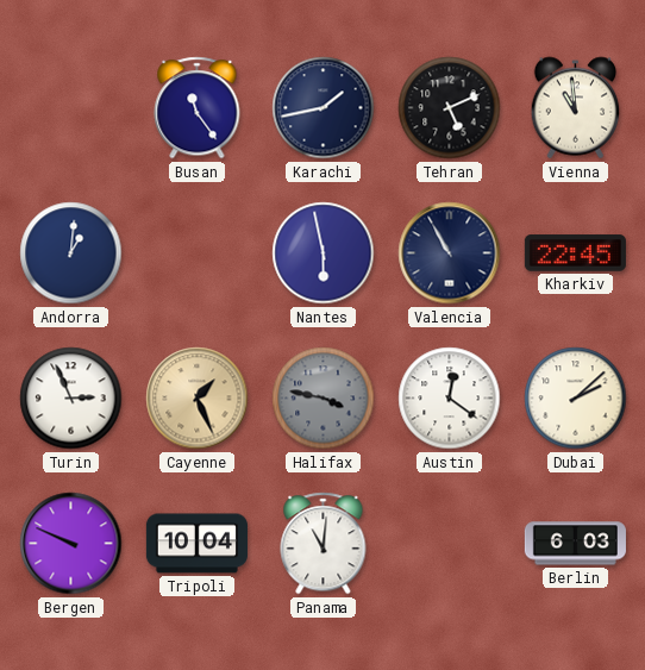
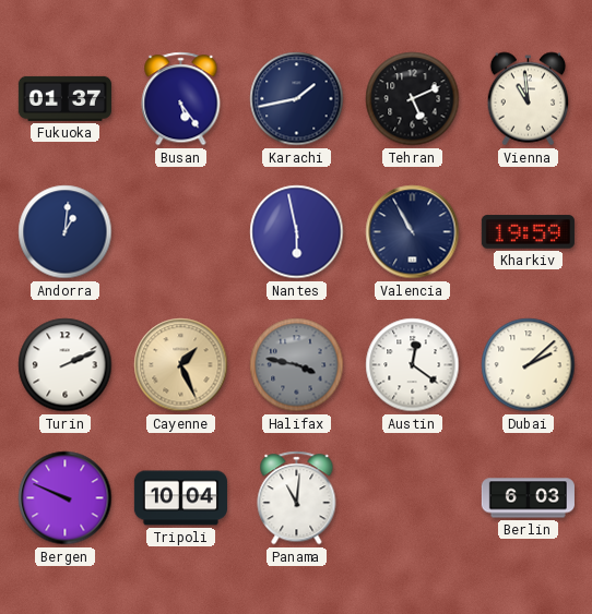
Fukuoka: none -> 01:37 (64, 98)
Busan: 11:24 -> 5:24 (181, 99)
Kharkiv: 22:45 -> 19:59 (528, 232)
Turin: 2:56 -> 2:11 (66, 365)
